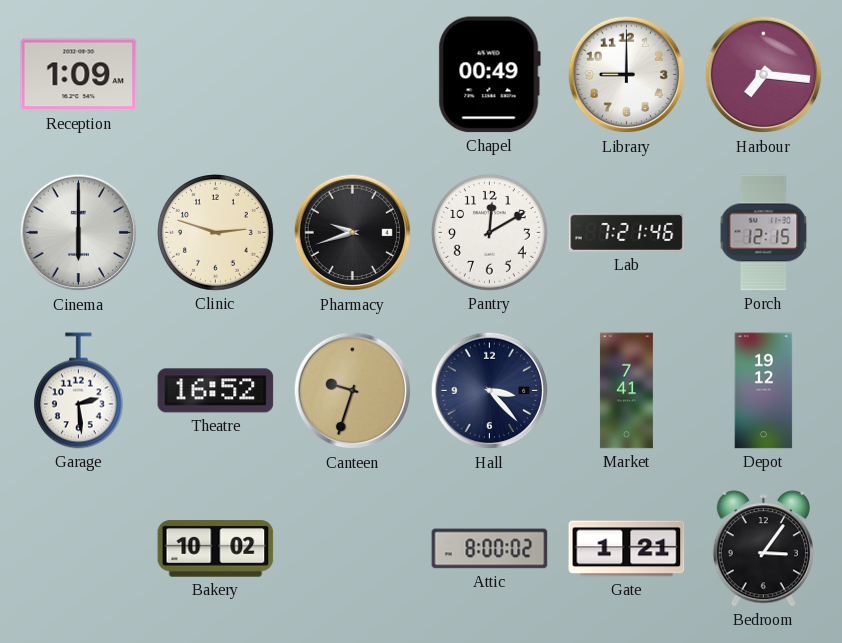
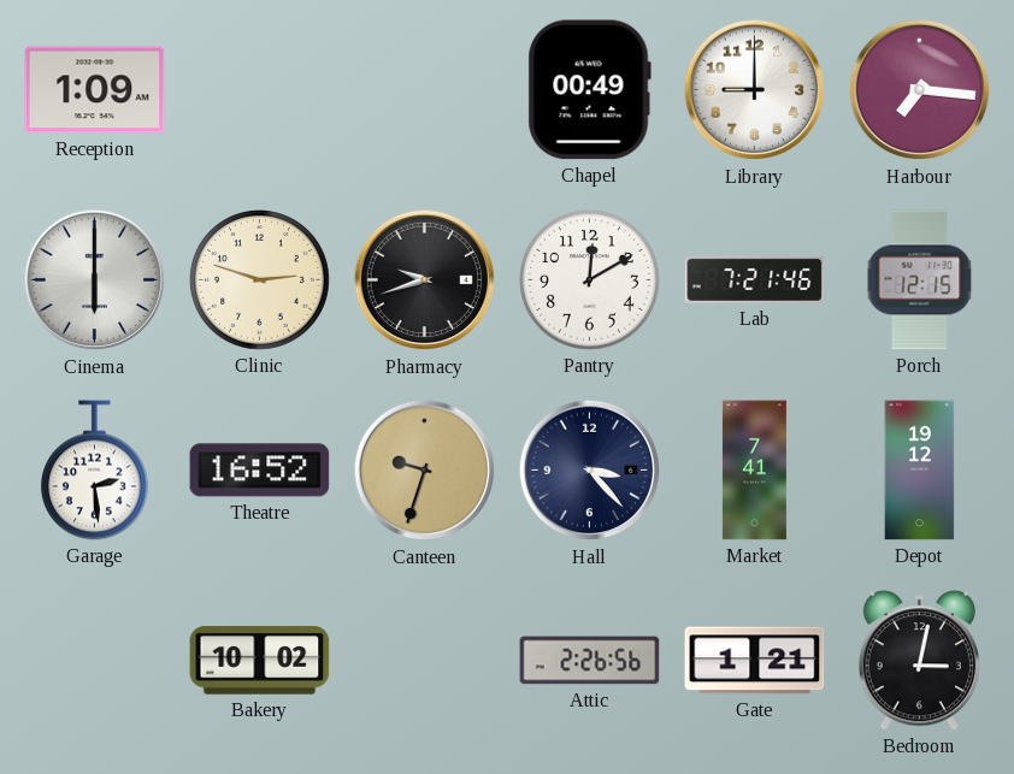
Attic: 8:00 -> 2:26 (590, 661)
Bedroom: 3:06 -> 3:02 (919, 661)
